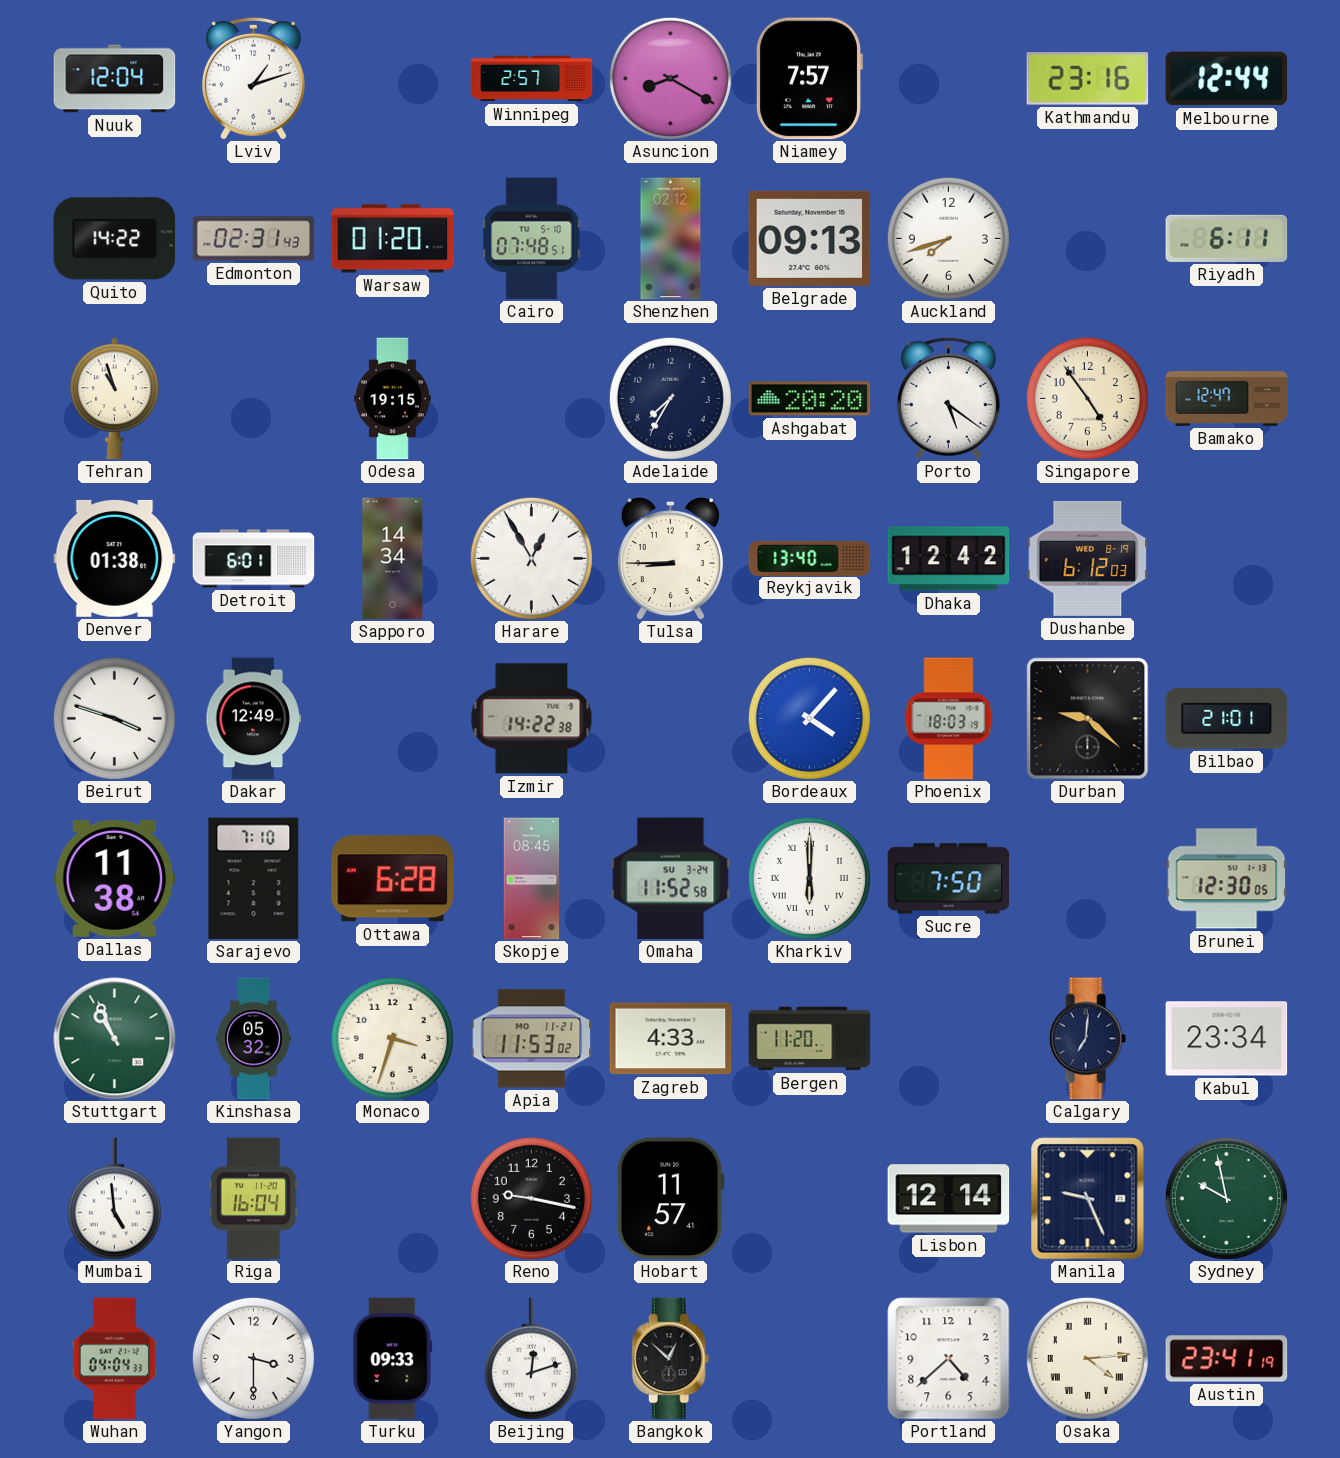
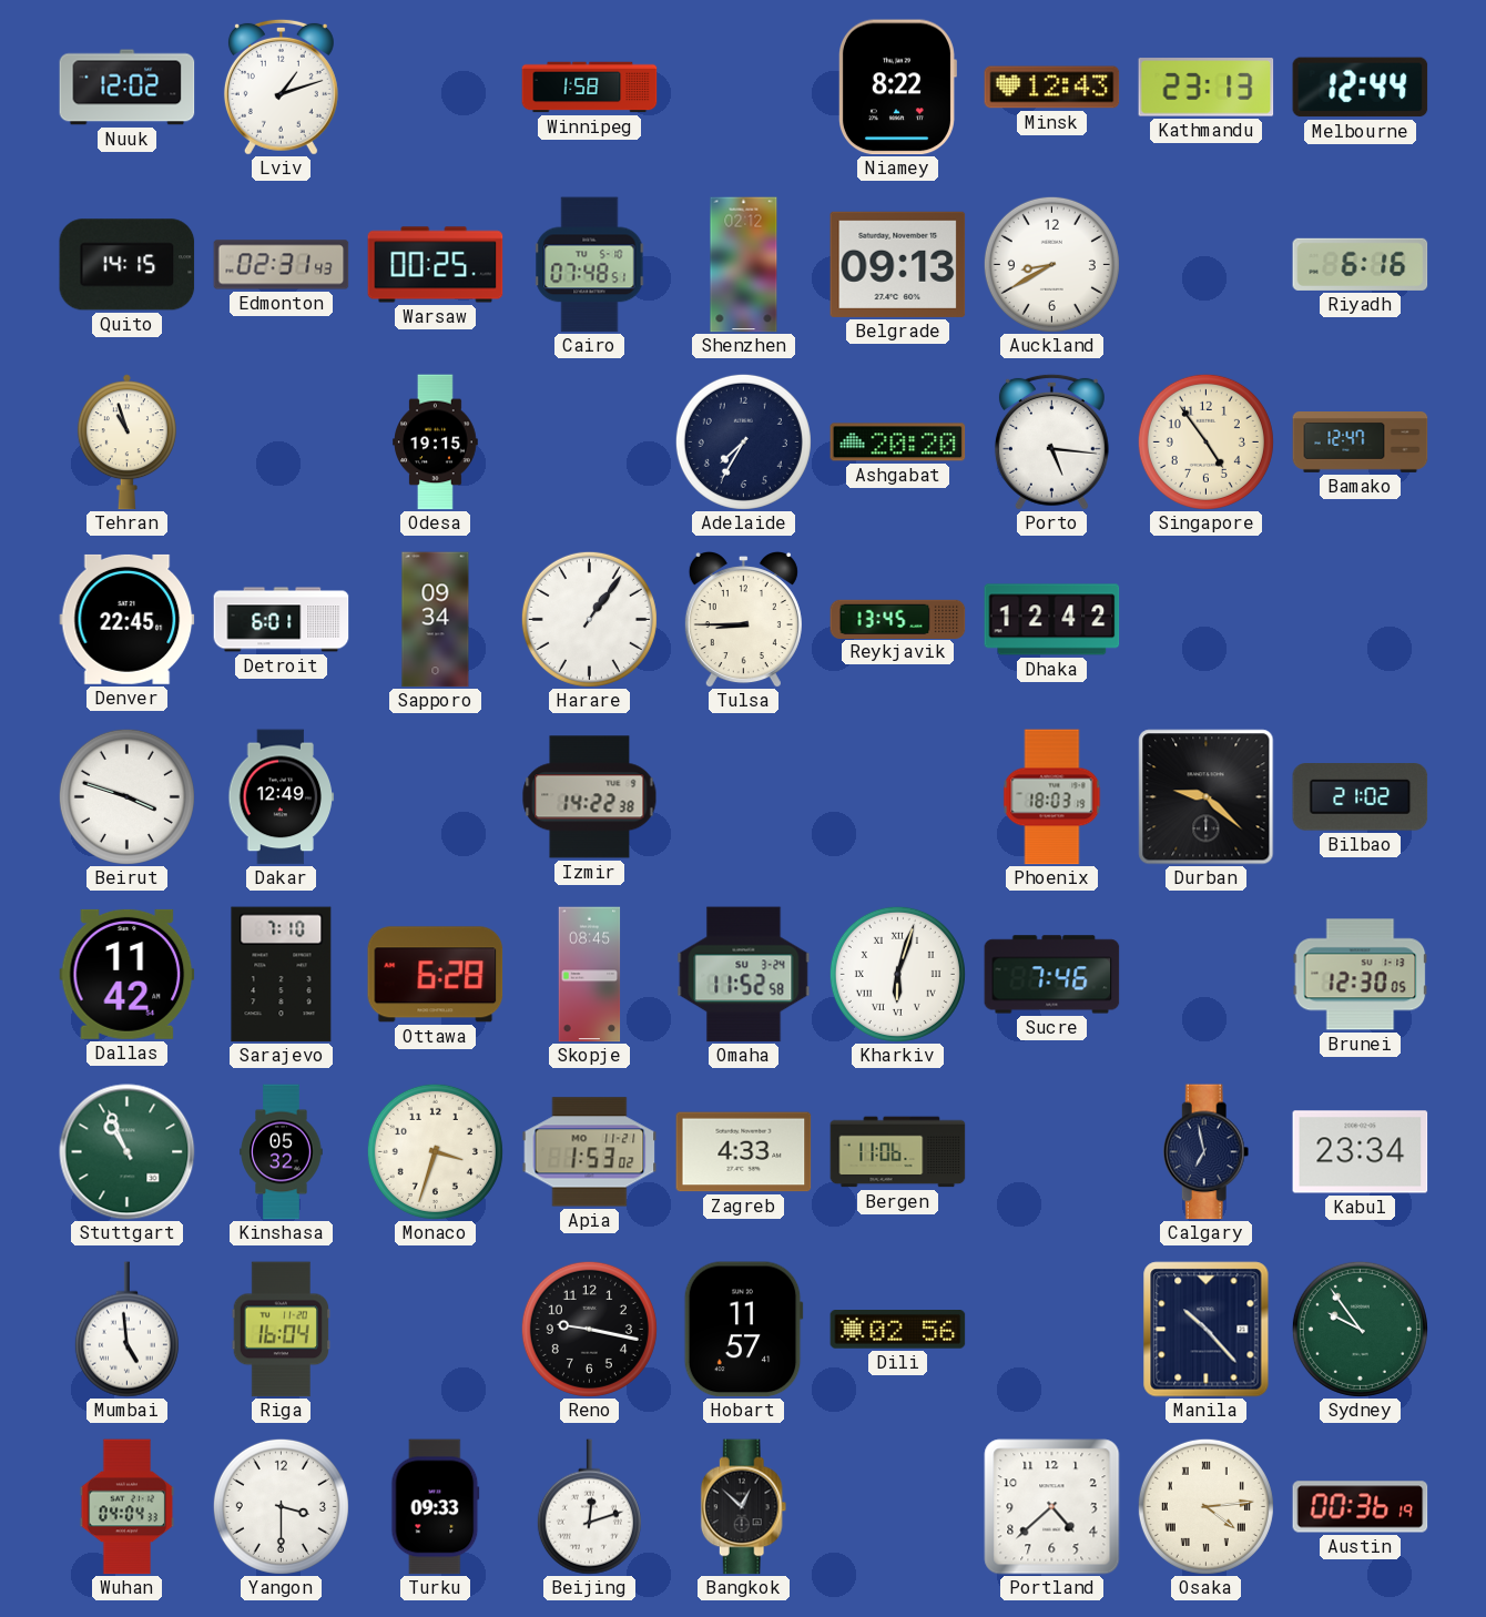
Nuuk: 12:04 -> 12:02 (128, 88)
Winnipeg: 2:57 -> 1:58 (590, 88)
Asuncion: 8:20 -> none (670, 78)
Niamey: 7:57 -> 8:22 (897, 88)
Minsk: none -> 12:43 (1052, 88)
Kathmandu: 23:16 -> 23:13 (1207, 88)
Quito: 14:22 -> 14:15 (128, 265)
Warsaw: 01:20 -> 00:25 (436, 265)
Auckland: 7:42 -> 8:40 (1051, 264)
Riyadh: 6:11 -> 6:16 (1361, 264)
Porto: 5:21 -> 5:16 (1051, 441)
Denver: 01:38 -> 22:45 (128, 619)
Sapporo: 14:34 -> 09:34 (436, 620)
Harare: 12:55 -> 1:06 (589, 619)
Reykjavik: 13:40 -> 13:45 (898, 619)
Dushanbe: 6:12 -> none (1088, 558)
Bordeaux: 4:07 -> none (809, 718)
Bilbao: 21:01 -> 21:02 (1361, 797)
Dallas: 11:38 -> 11:42 (128, 974)
Kharkiv: 6:00 -> 6:03 (897, 974)
Sucre: 7:50 -> 7:46 (1052, 975)
Apia: 11:53 -> 1:53 (590, 1152)
Bergen: 11:20 -> 11:06 (898, 1152)
Calgary: 7:01 -> 6:58 (1207, 1152)
Dili: none -> 02:56 (898, 1330)
Lisbon: 12:14 -> none (949, 1199)
Manila: 9:26 -> 10:23 (1207, 1330)
Sydney: 9:58 -> 9:54 (1360, 1329)
Austin: 23:41 -> 00:36 (1361, 1507)
